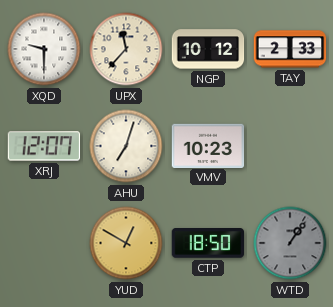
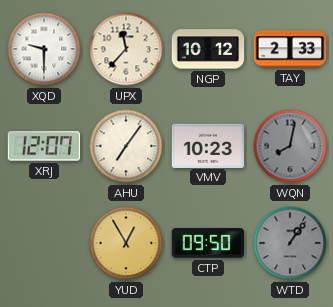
AHU: 7:03 -> 7:06 (126, 146)
WQN: none -> 8:02 (290, 146)
YUD: 12:50 -> 12:55 (126, 243)
CTP: 18:50 -> 09:50 (208, 243)
